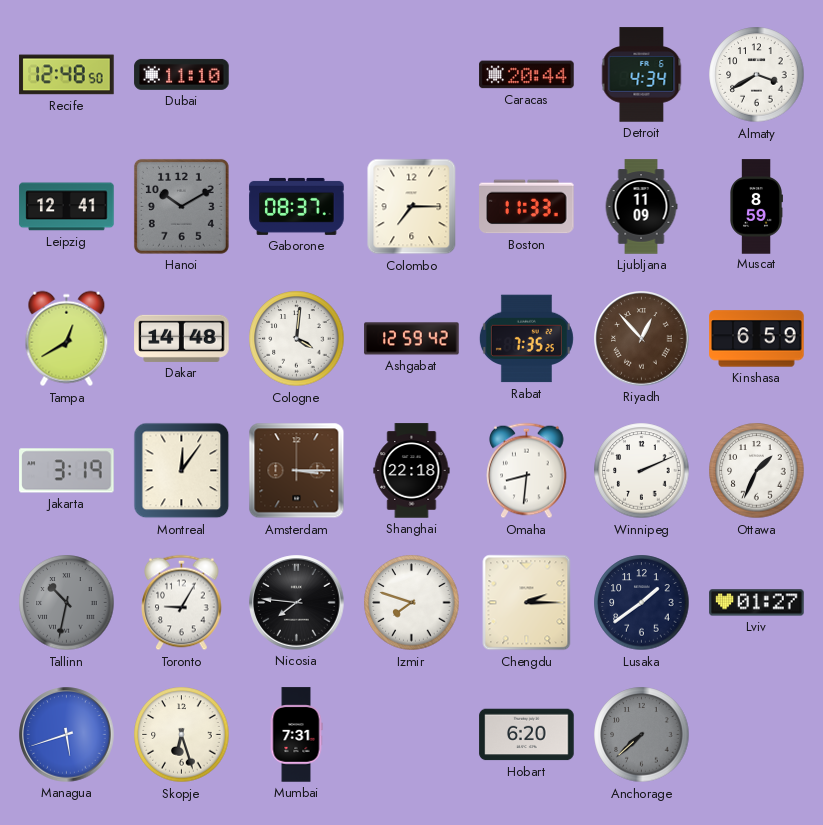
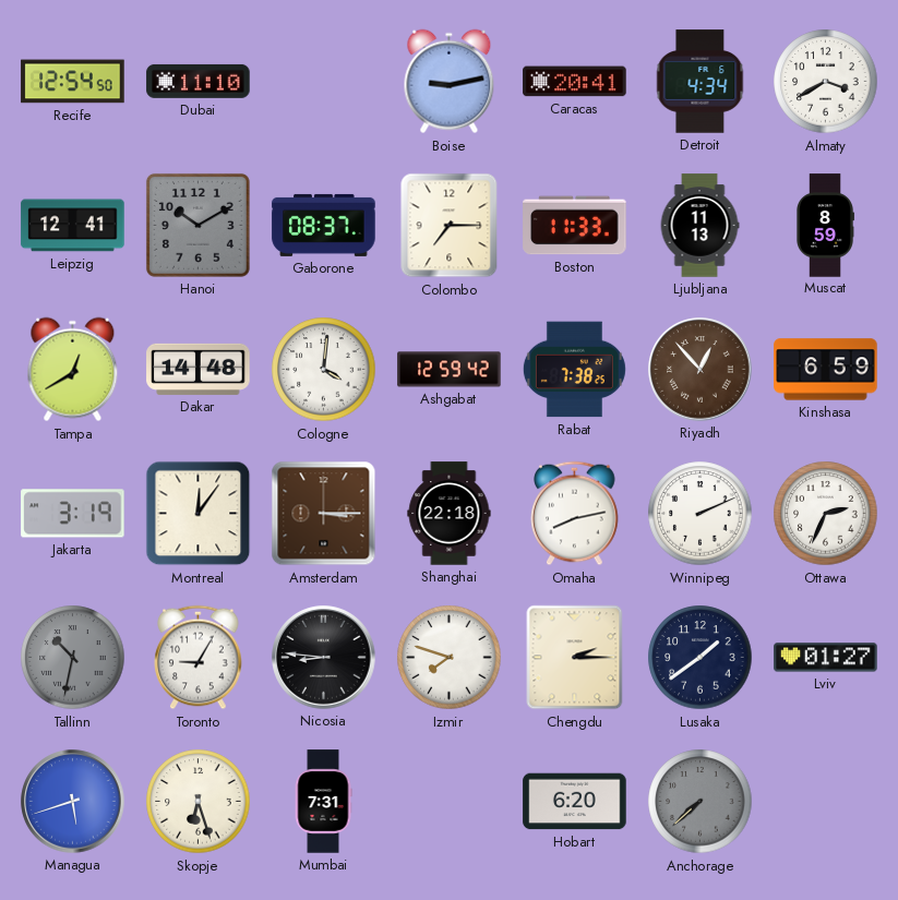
Recife: 12:48 -> 12:54 (73, 82)
Boise: none -> 9:13 (450, 82)
Caracas: 20:44 -> 20:41 (575, 82)
Ljubljana: 11:09 -> 11:13 (699, 226)
Rabat: 7:35 -> 7:38 (574, 370)
Omaha: 8:31 -> 8:13 (575, 514)
Ottawa: 1:34 -> 2:34 (826, 514)
Nicosia: 7:46 -> 8:46 (324, 658)
